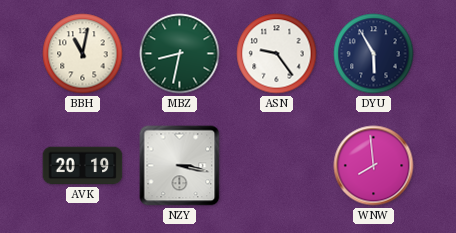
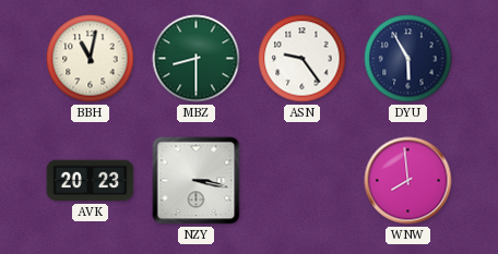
MBZ: 8:32 -> 8:30 (197, 59)
AVK: 20:19 -> 20:23 (91, 181)
